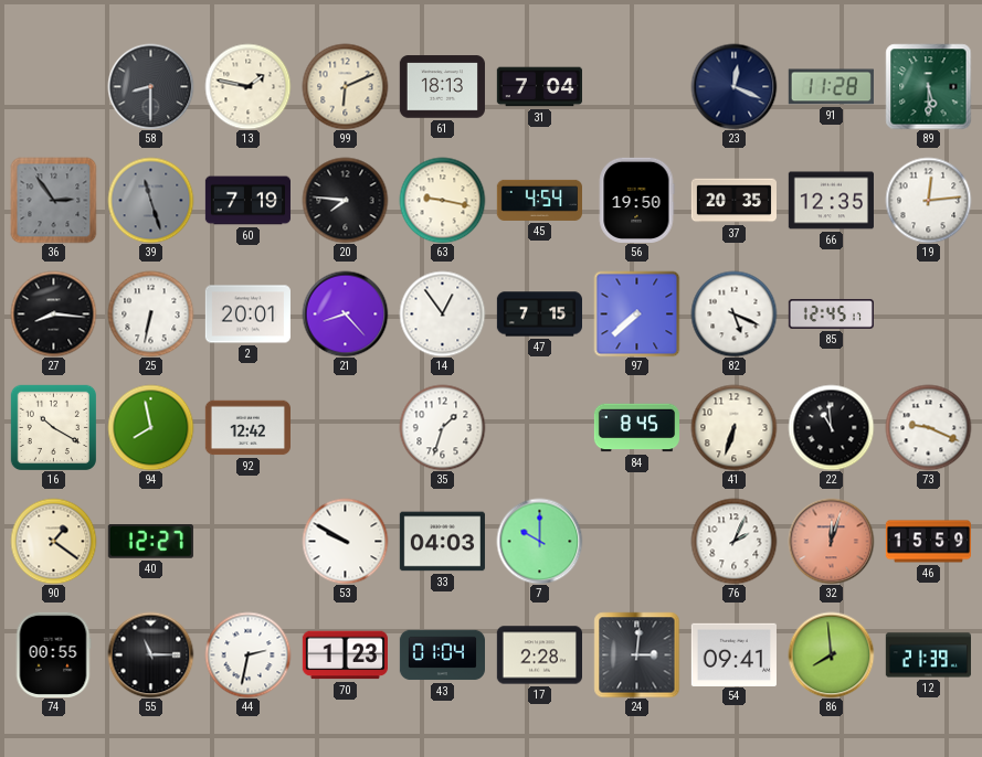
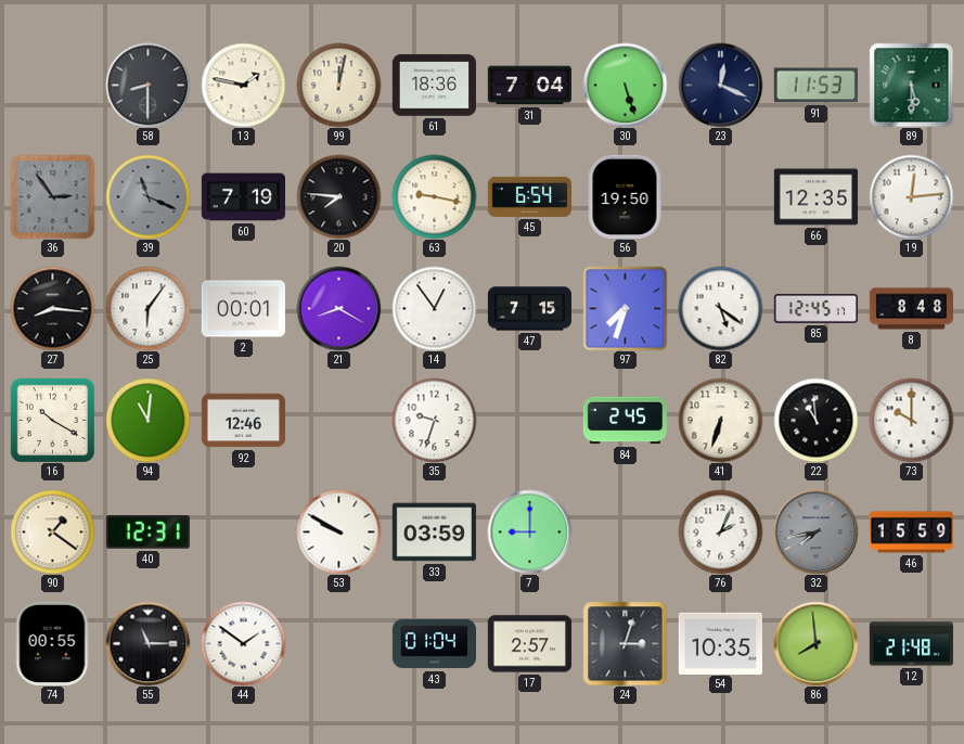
99: 6:11 -> 12:02 (338, 85)
61: 18:13 -> 18:36 (434, 86)
30: none -> 5:27 (625, 85)
91: 11:28 -> 11:53 (815, 86)
39: 11:27 -> 11:19 (147, 196)
45: 4:54 -> 6:54 (529, 196)
37: 20:35 -> none (733, 201)
25: 6:32 -> 6:06 (147, 308)
2: 20:01 -> 00:01 (243, 309)
21: 8:23 -> 8:20 (338, 308)
97: 7:38 -> 7:33 (625, 308)
82: 5:19 -> 5:21 (720, 308)
8: none -> 8:48 (911, 309)
94: 7:58 -> 11:01 (147, 420)
92: 12:42 -> 12:46 (243, 421)
35: 1:33 -> 9:33 (434, 420)
84: 8:45 -> 2:45 (625, 421)
73: 9:19 -> 10:00 (911, 420)
40: 12:27 -> 12:31 (147, 533)
33: 04:03 -> 03:59 (434, 533)
7: 10:00 -> 9:00 (529, 531)
32: 12:03 -> 7:43 (815, 531)
32 dial: salmon -> grey (815, 531)
44: 2:32 -> 1:51 (243, 643)
70: 1:23 -> none (345, 655)
17: 2:28 -> 2:57 (529, 644)
24: 3:01 -> 3:03 (625, 643)
54: 09:41 -> 10:35 (720, 643)
12: 21:39 -> 21:48 (911, 644)
